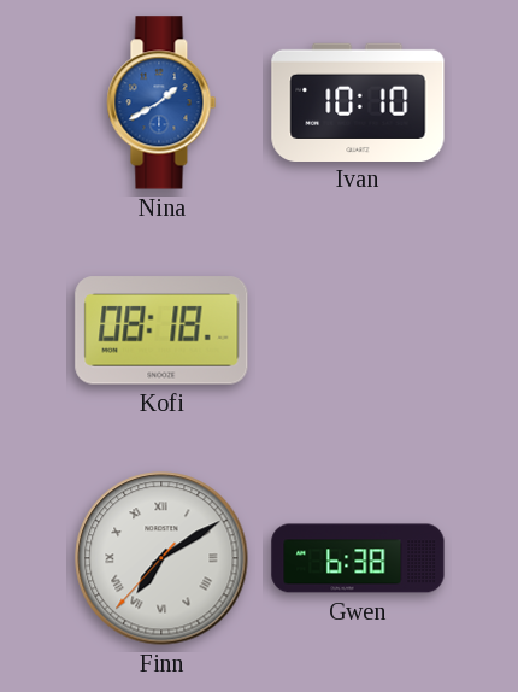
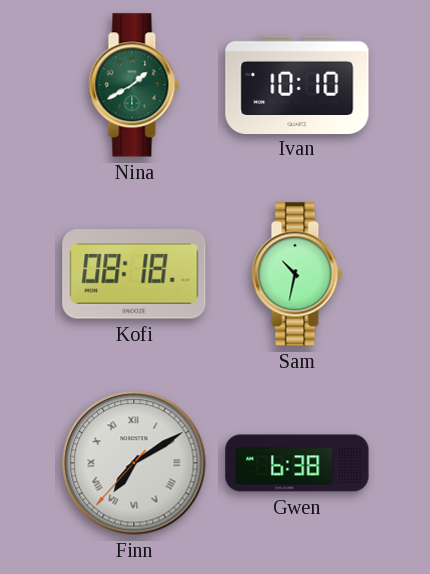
Nina dial: blue -> green (134, 85)
Sam: none -> 10:32 (297, 274)
